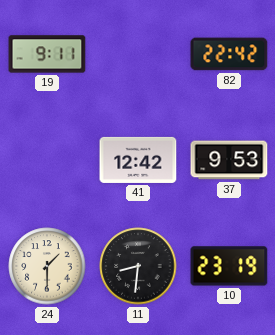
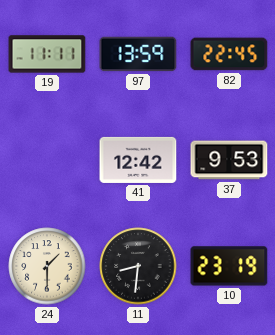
19: 9:11 -> 11:11 (47, 54)
97: none -> 13:59 (138, 54)
82: 22:42 -> 22:45 (229, 54)
